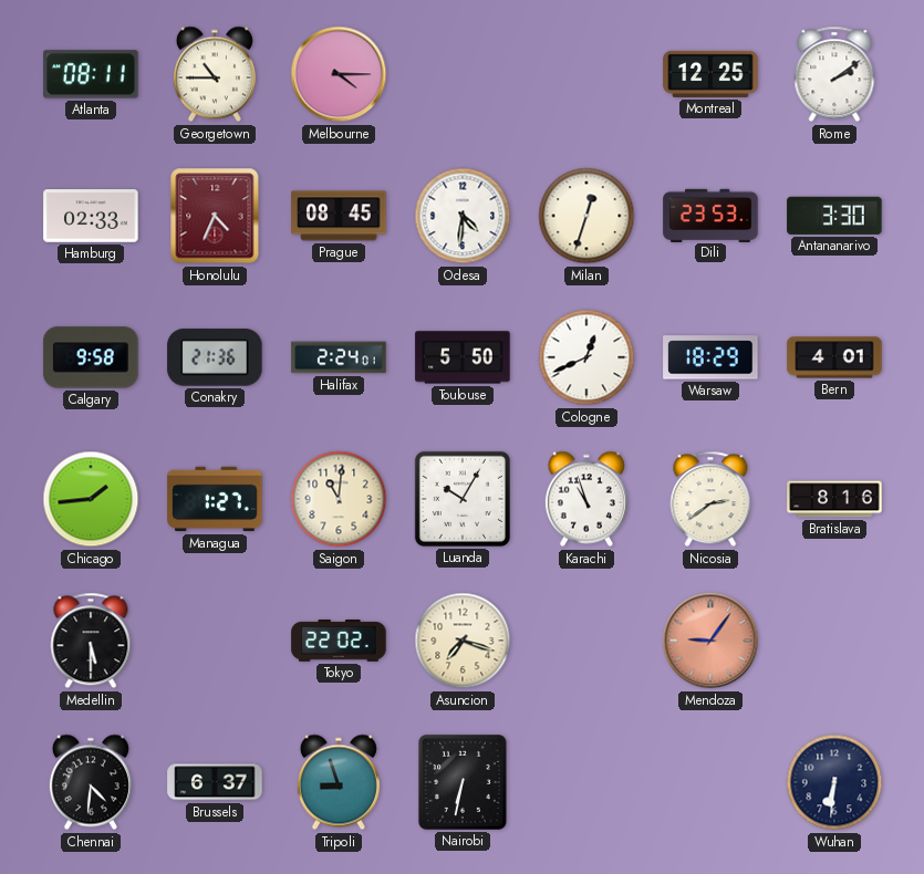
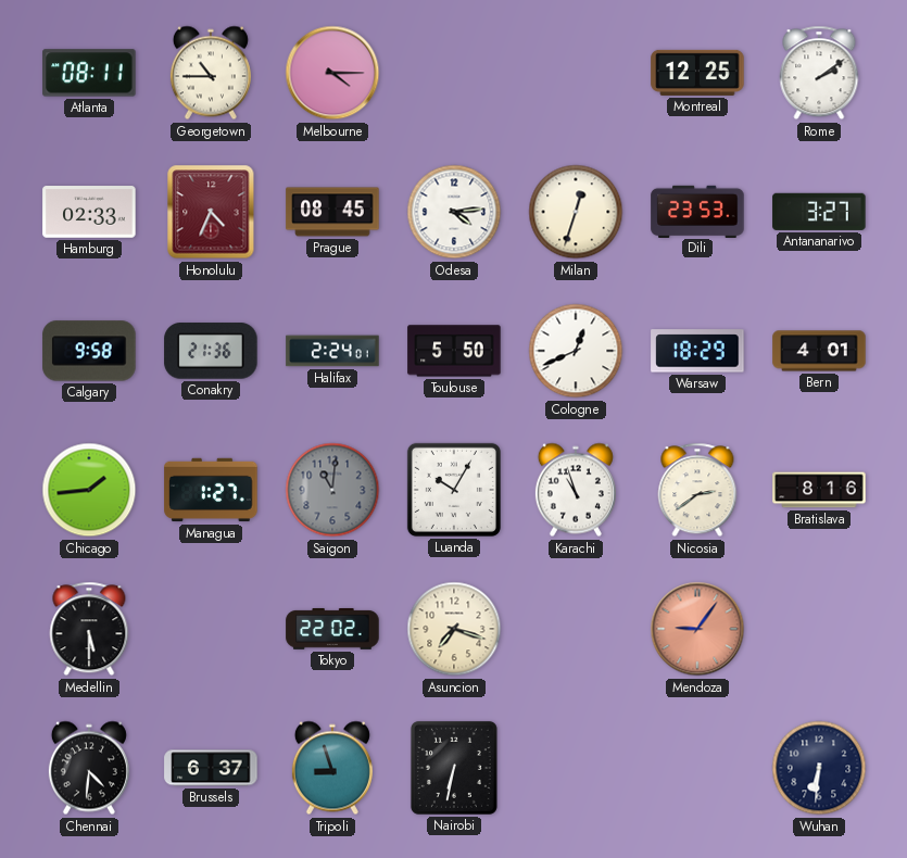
Odesa: 4:31 -> 4:14 (454, 212)
Antananarivo: 3:30 -> 3:27 (819, 212)
Saigon dial: cream -> grey (332, 490)
